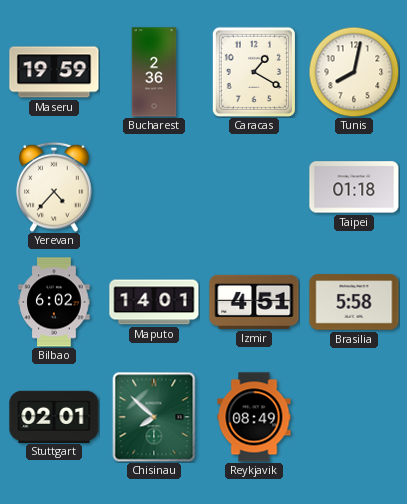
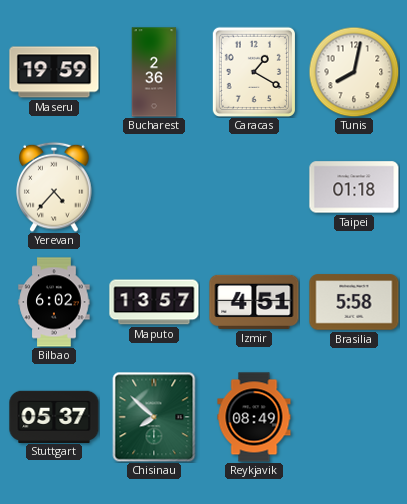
Maputo: 14:01 -> 13:57 (154, 302)
Stuttgart: 02:01 -> 05:37 (54, 416)
